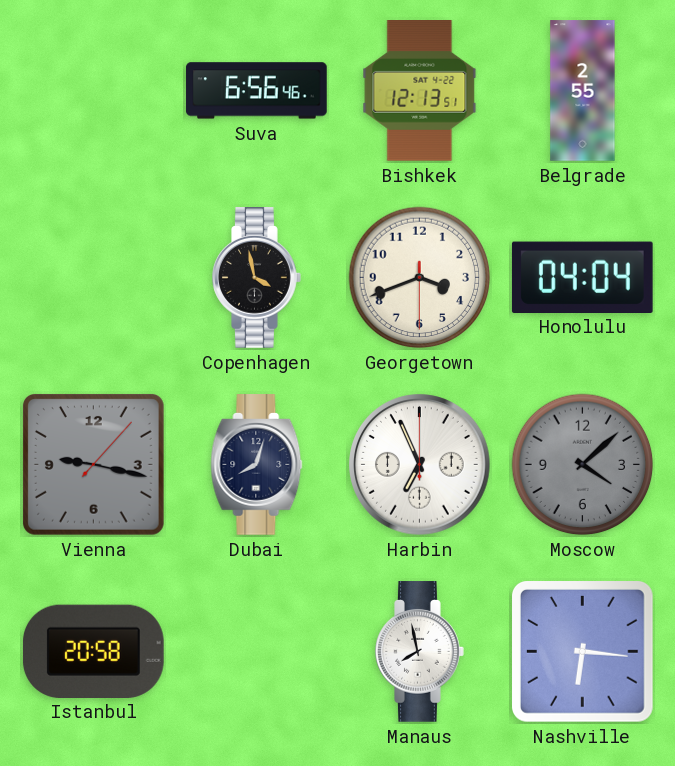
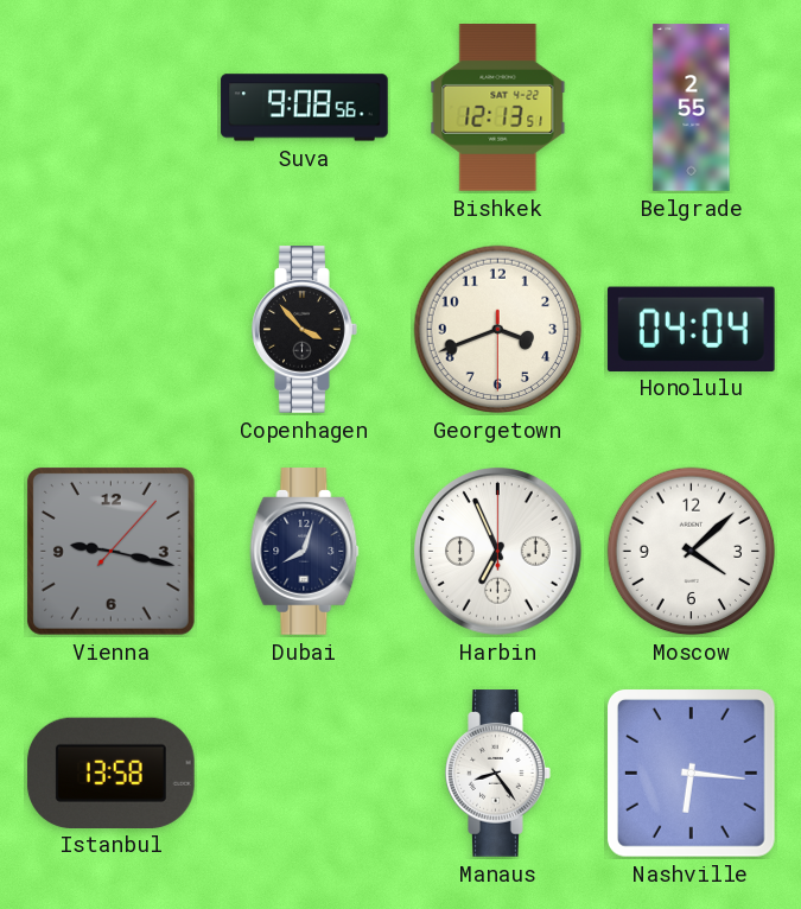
Suva: 6:56 -> 9:08 (305, 108)
Copenhagen: 3:58 -> 3:53 (305, 330)
Moscow dial: grey -> white (692, 552)
Istanbul: 20:58 -> 13:58 (112, 773)
Manaus: 7:58 -> 8:24 (498, 774)
